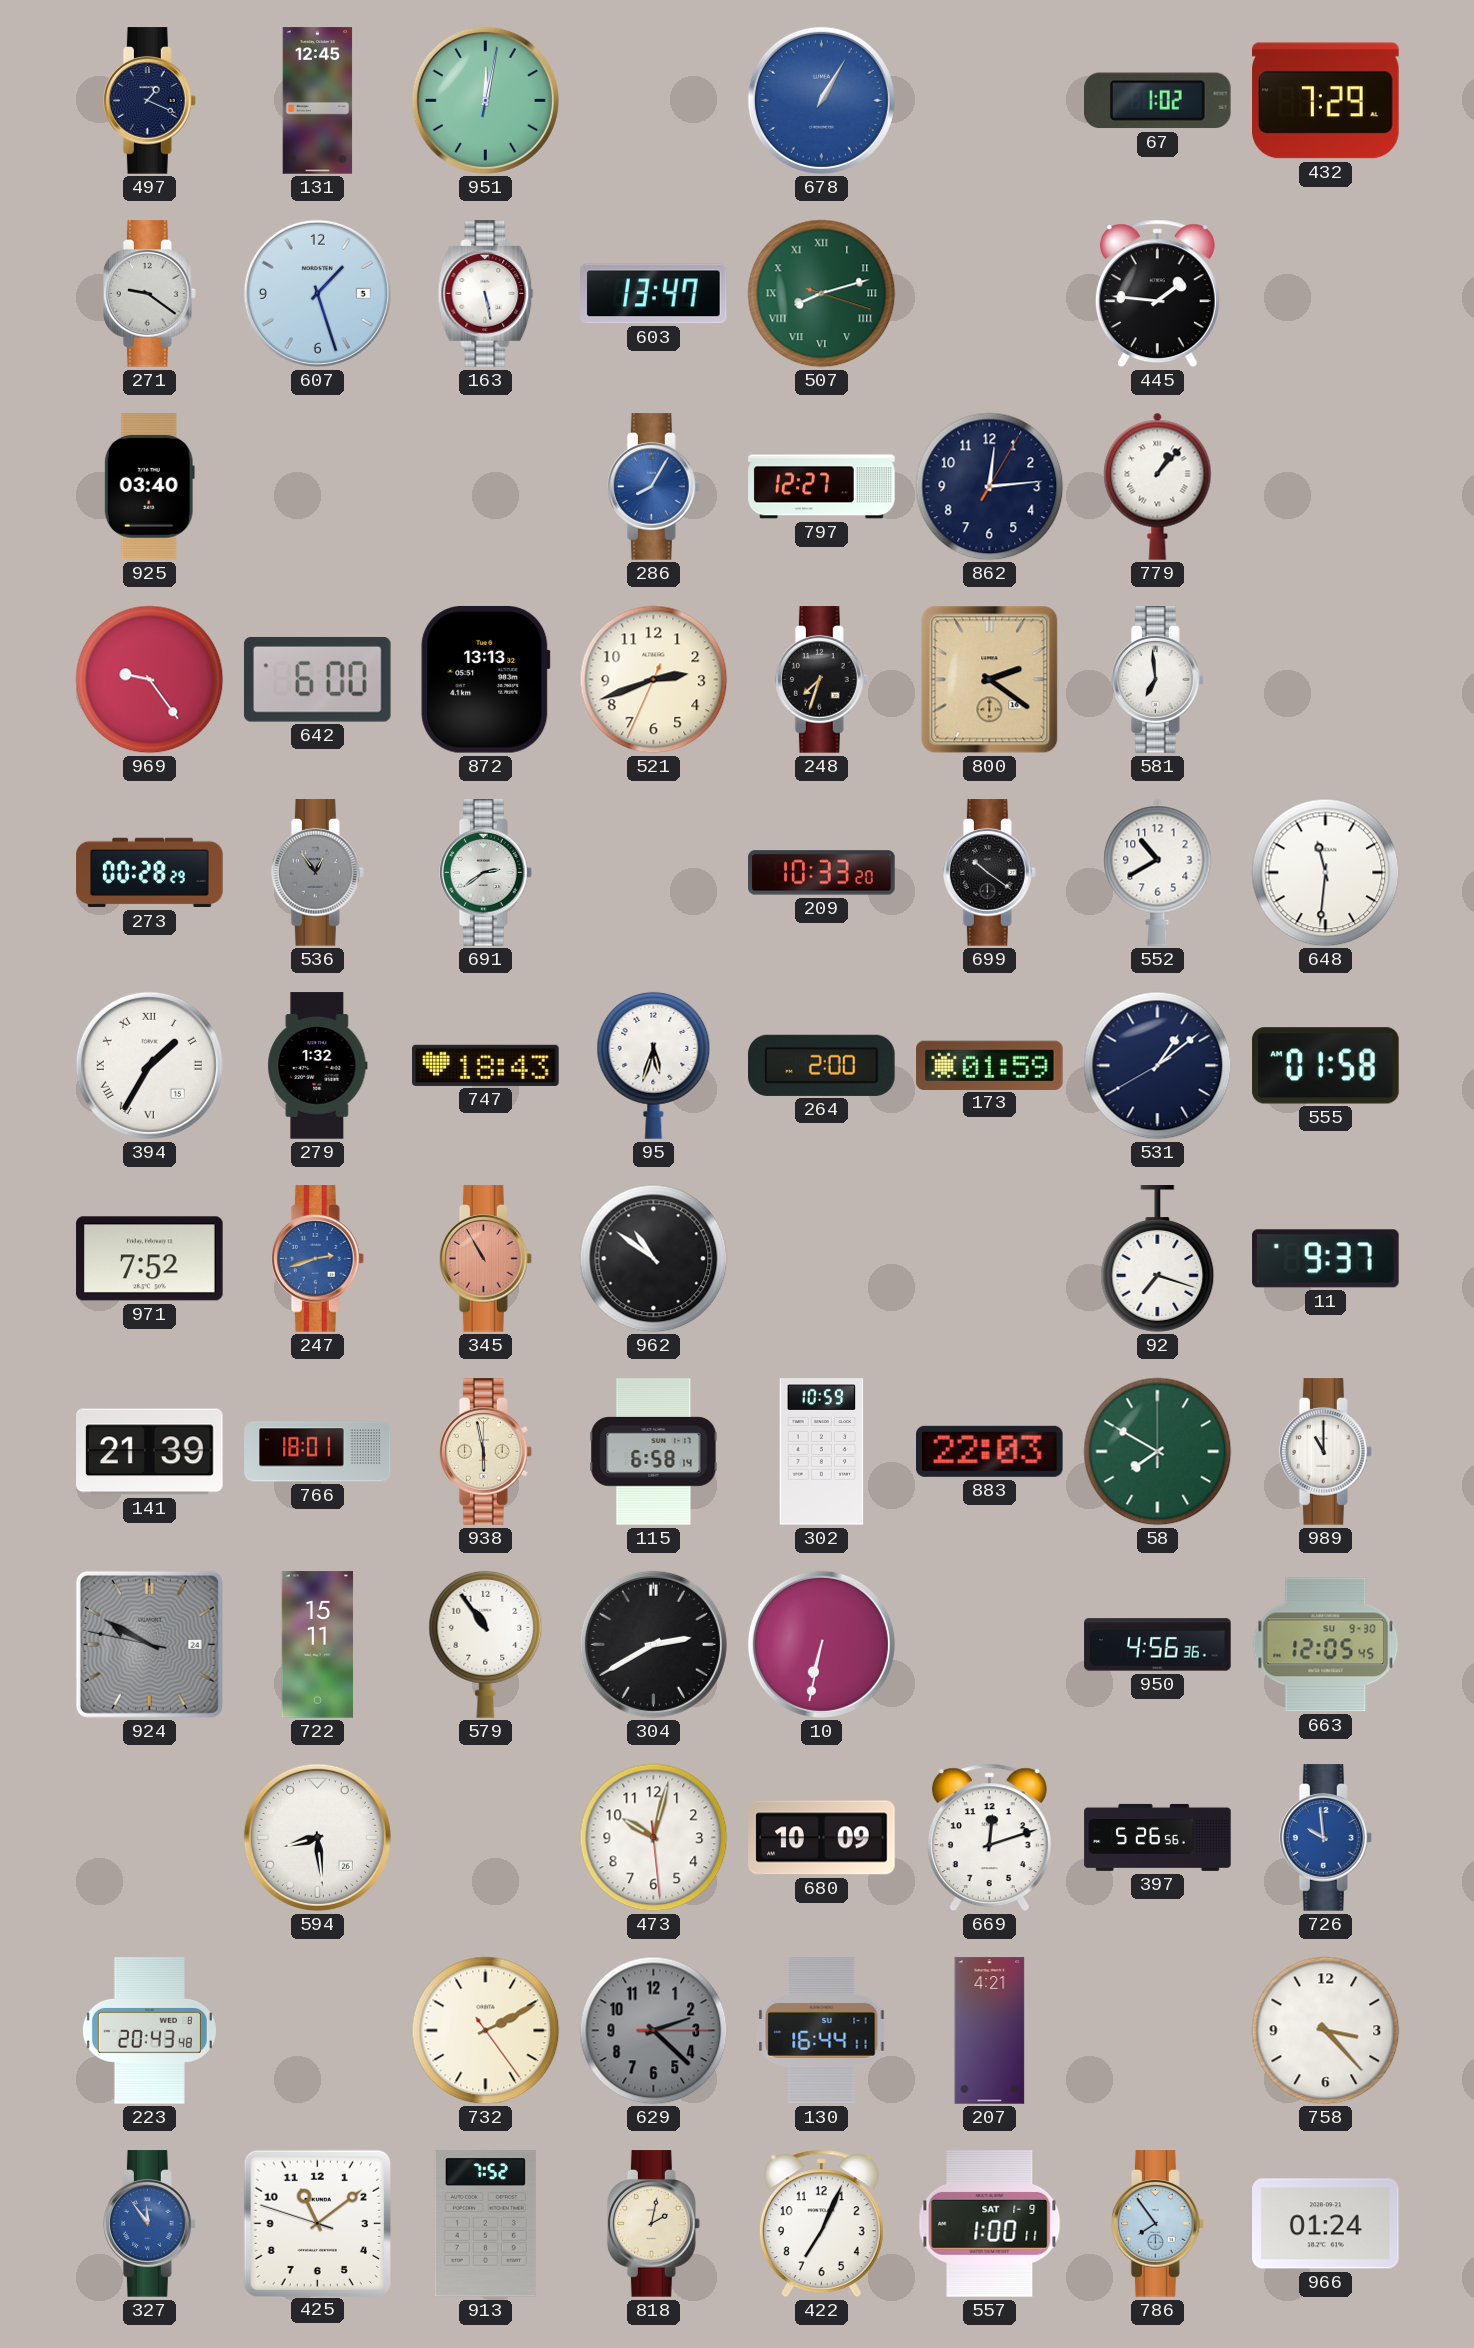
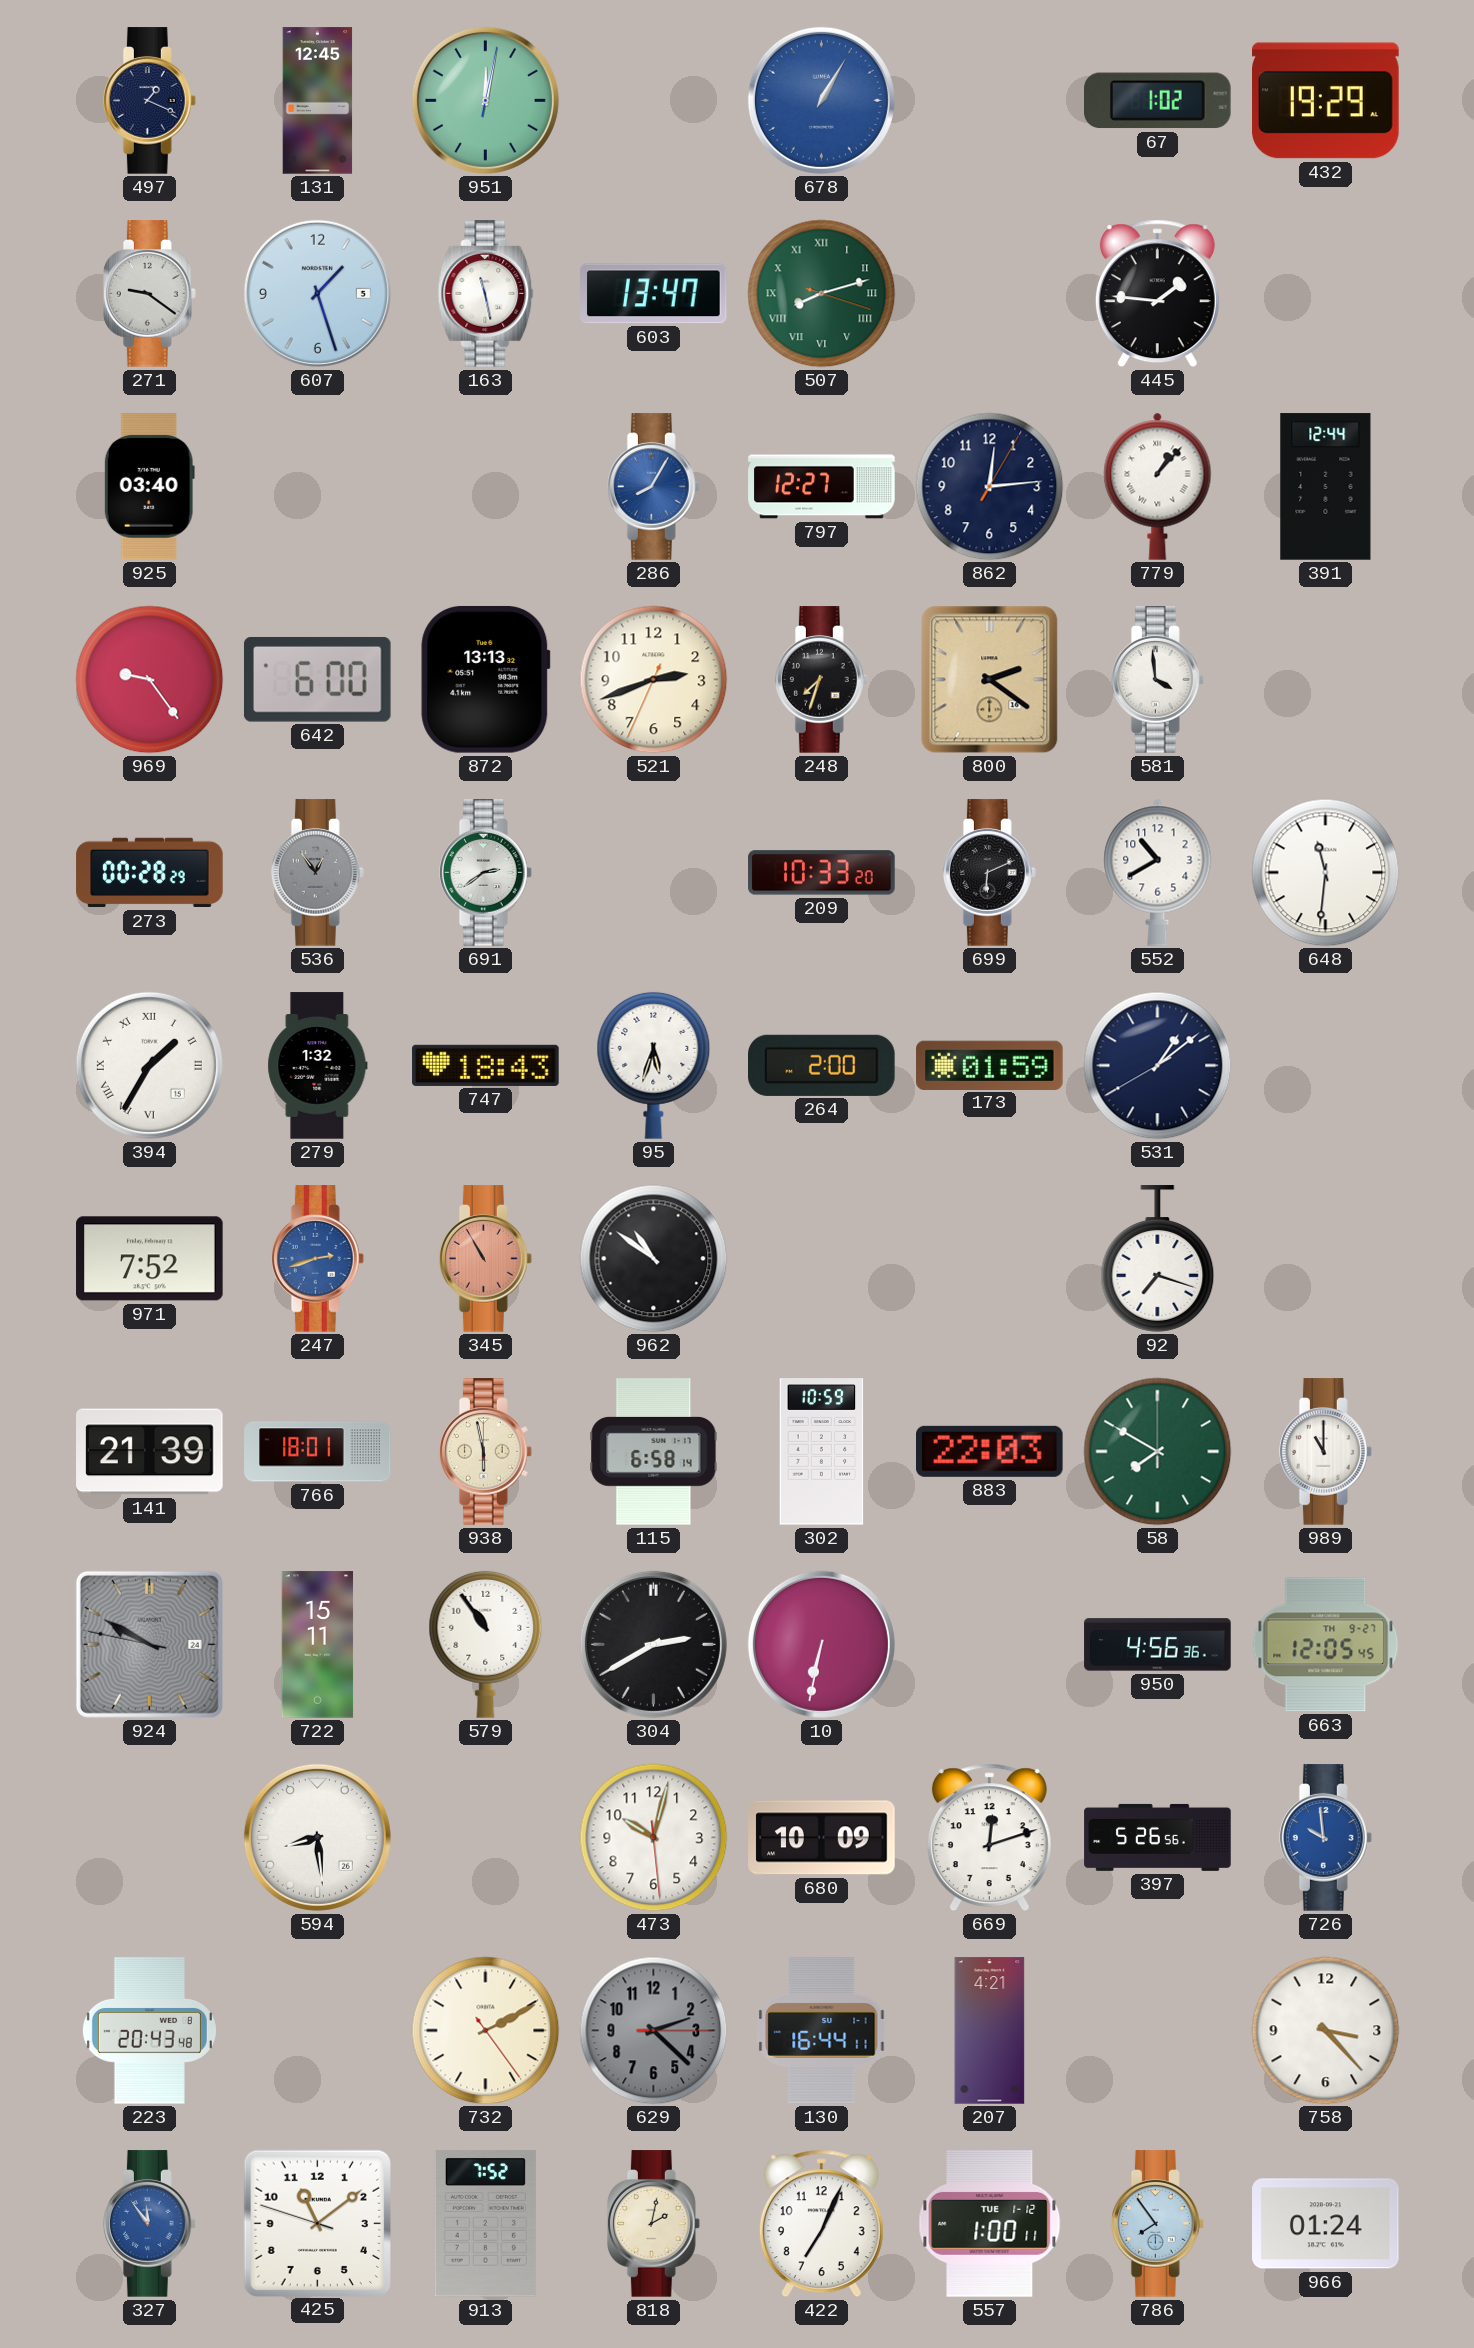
432: 7:29 -> 19:29 (1326, 101)
163: 5:28 -> 11:28 (486, 294)
391: none -> 12:44 (1326, 487)
581: 6:59 -> 3:59 (1157, 680)
699: 10:21 -> 6:11 (989, 873)
555: 01:58 -> none (1326, 1066)
11: 9:37 -> none (1326, 1259)
663 date: SU 9-30 -> TH 9-27 (1326, 1645)
557 date: SAT 1-9 -> TUE 1-12 (990, 2224)
